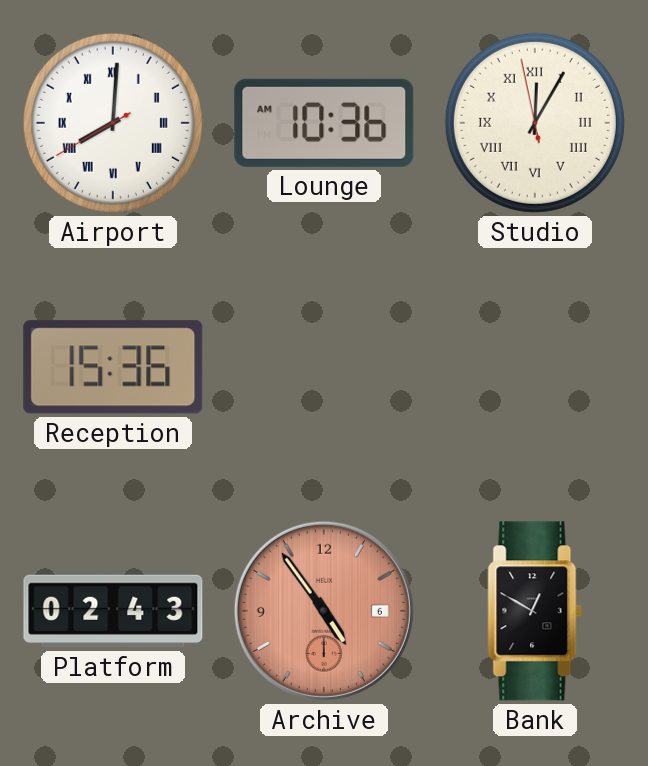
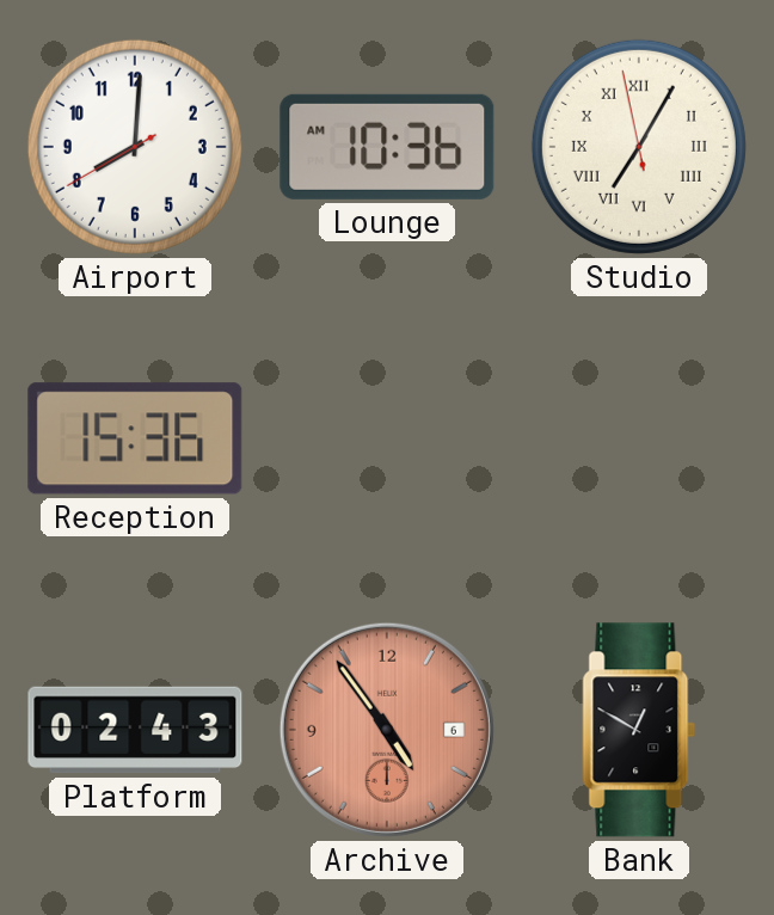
Airport numerals: Roman -> Arabic (135, 147)
Studio: 12:04 -> 7:04 (639, 147)
